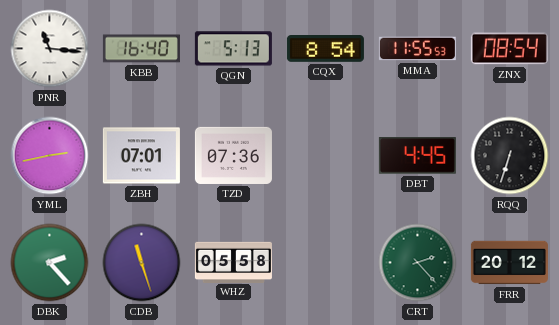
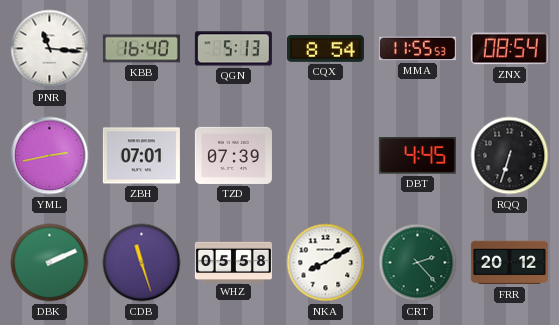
TZD: 07:36 -> 07:39 (233, 155)
DBK: 2:23 -> 2:11 (50, 263)
NKA: none -> 8:10 (326, 263)
